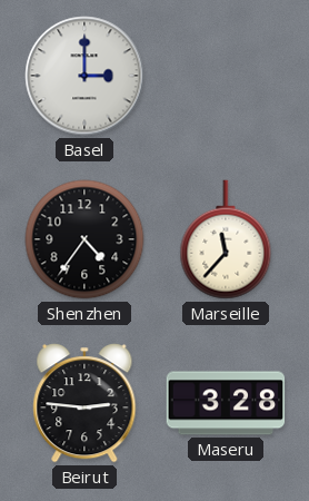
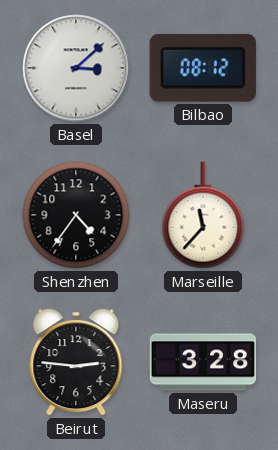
Basel: 3:00 -> 3:08 (76, 68)
Bilbao: none -> 08:12 (203, 68)
